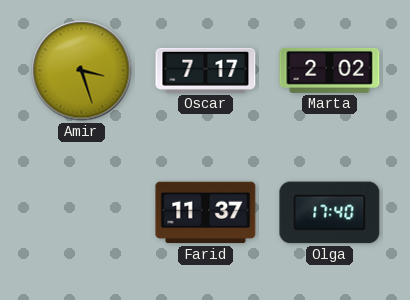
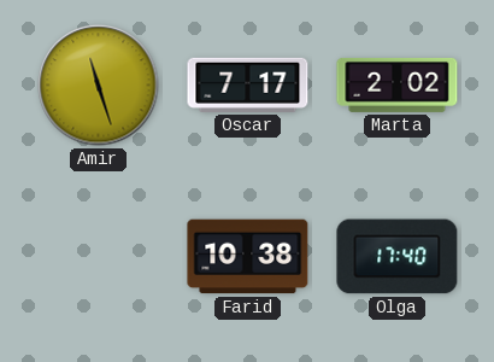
Amir: 3:27 -> 11:27 (99, 86)
Farid: 11:37 -> 10:38 (248, 257)
